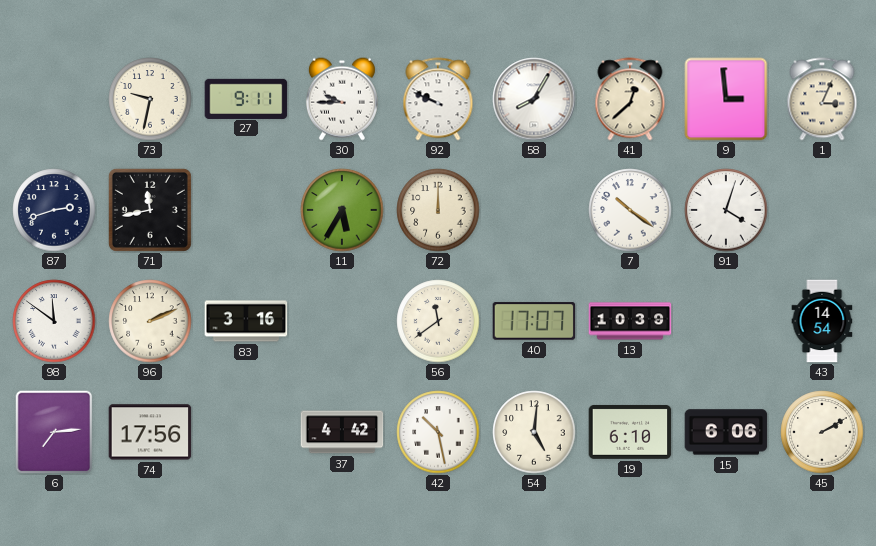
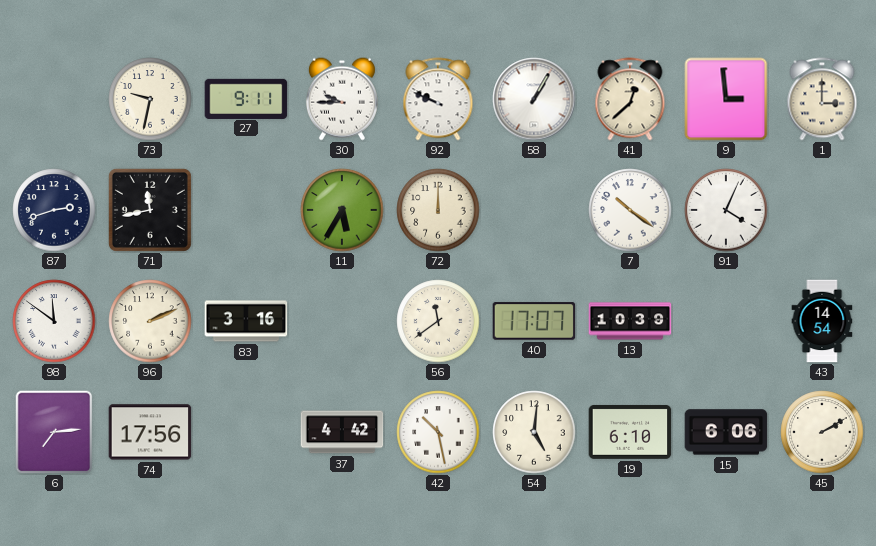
58: 8:05 -> 1:05 (534, 99)
1: 3:04 -> 3:00 (822, 99)
91: 4:03 -> 4:04 (726, 210)
